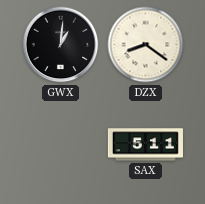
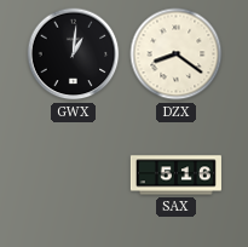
SAX: 5:11 -> 5:16 (175, 176)
